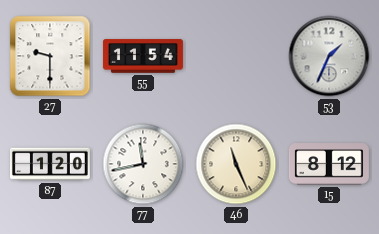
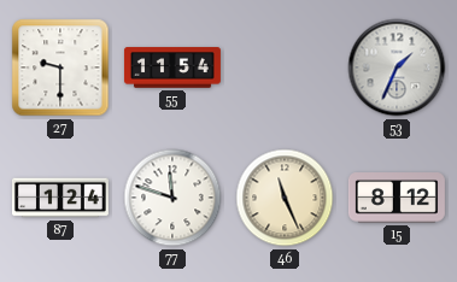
87: 1:20 -> 1:24 (60, 198)
77: 11:43 -> 11:48 (172, 198)
